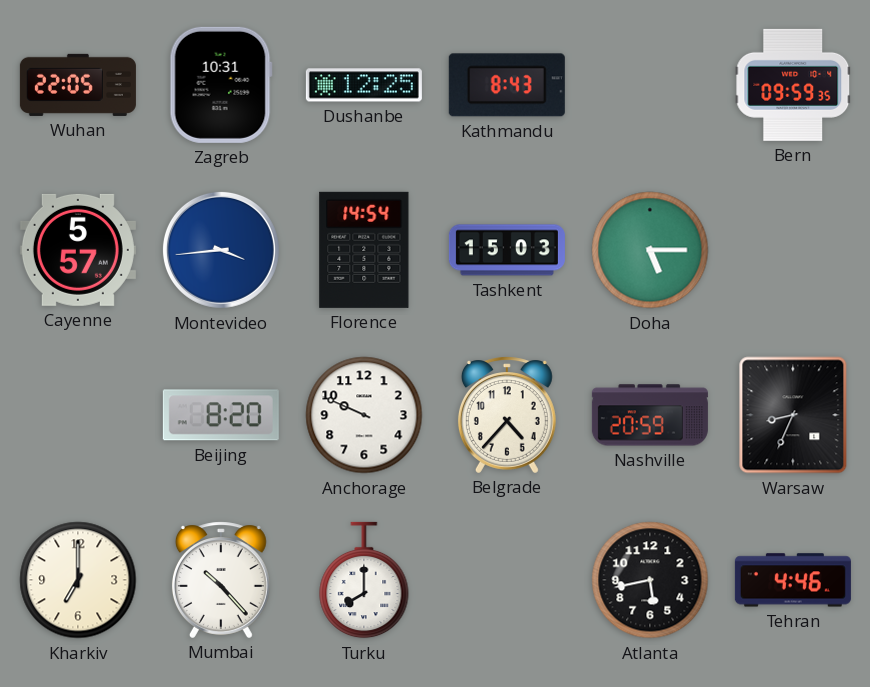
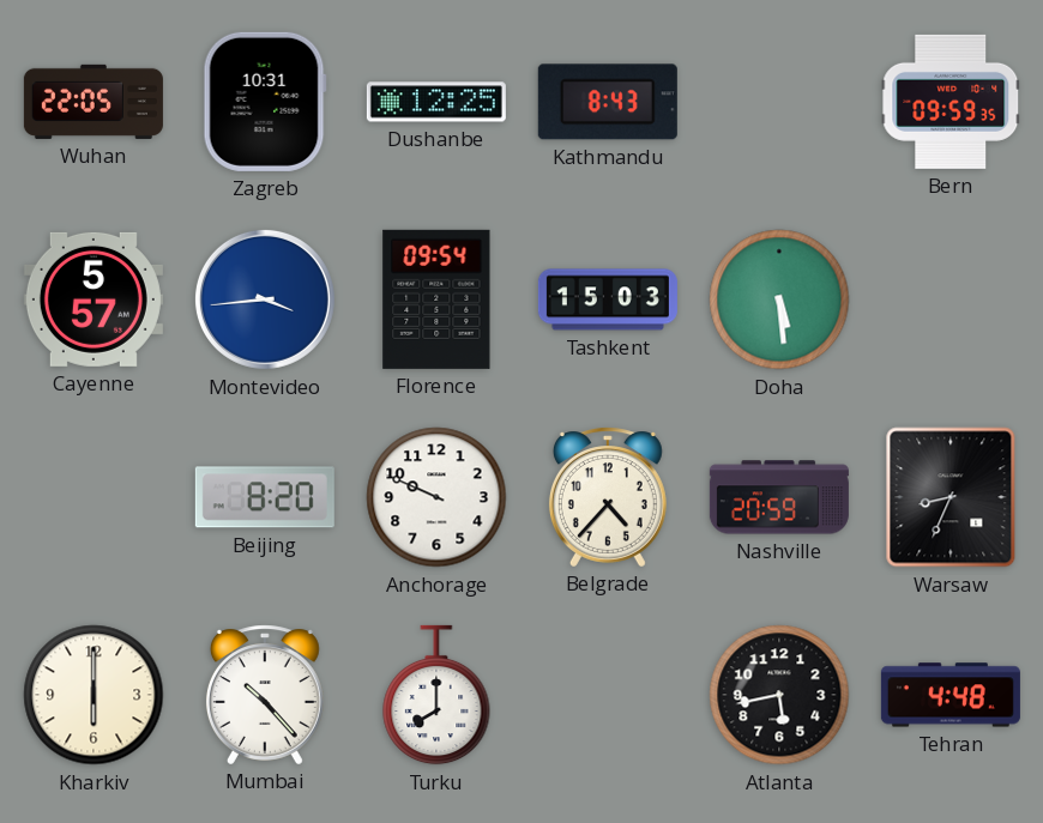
Florence: 14:54 -> 09:54 (436, 299)
Doha: 5:15 -> 5:29 (779, 299)
Kharkiv: 7:00 -> 6:00 (94, 695)
Tehran: 4:46 -> 4:48 (951, 695)
